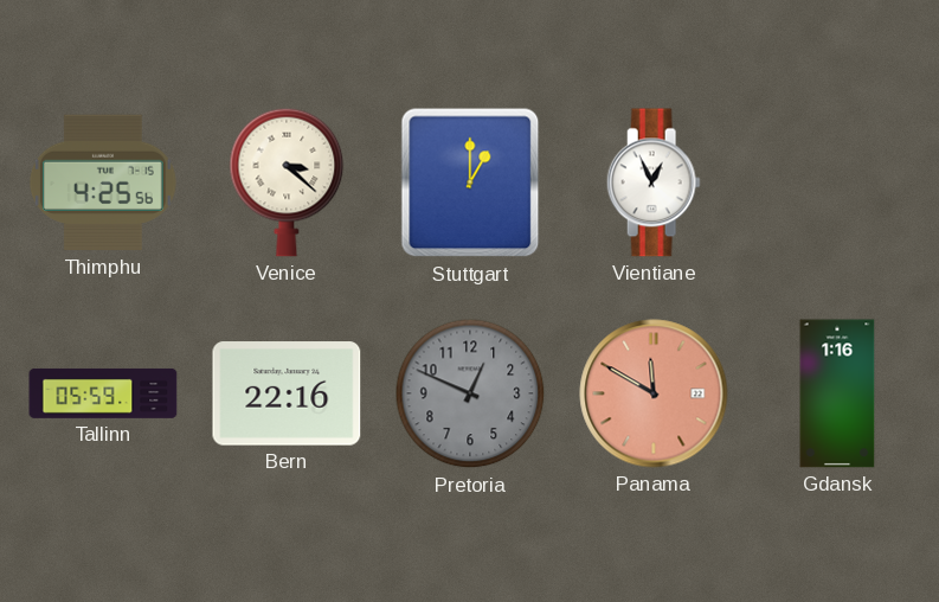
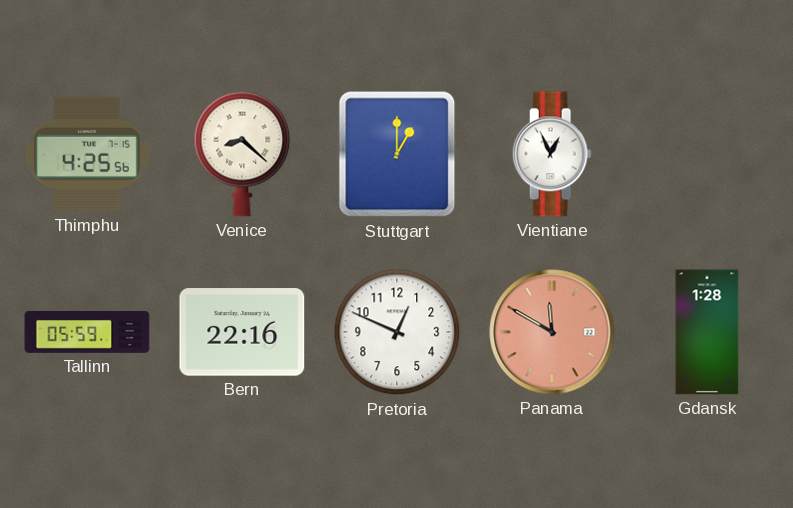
Venice: 3:22 -> 8:22 (242, 154)
Pretoria dial: grey -> white (397, 332)
Gdansk: 1:16 -> 1:28 (707, 332)
